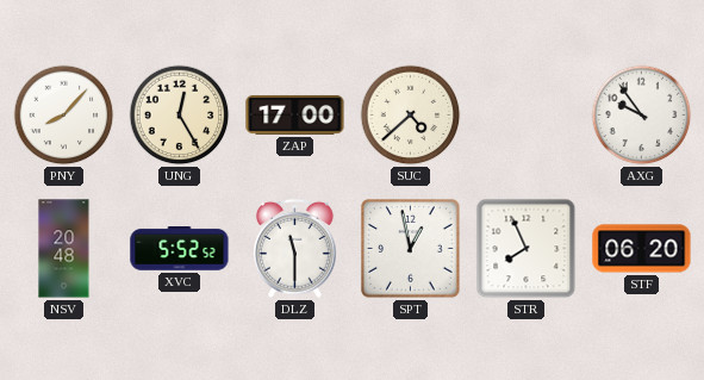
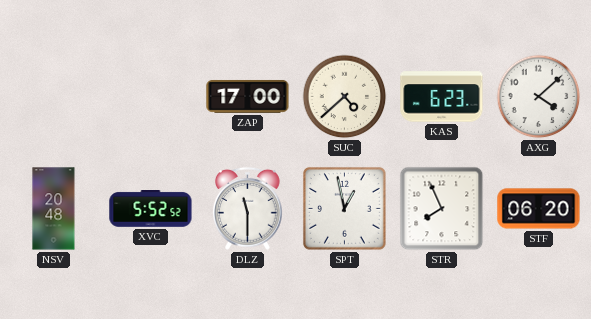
PNY: 8:07 -> none (64, 116)
UNG: 12:25 -> none (180, 116)
KAS: none -> 6:23 (442, 97)
AXG: 9:54 -> 4:08 (539, 97)
